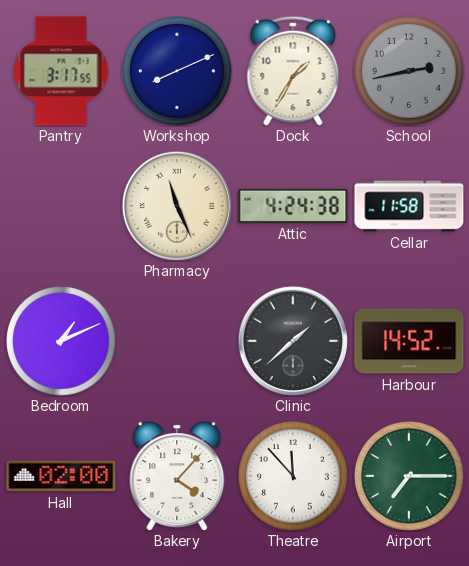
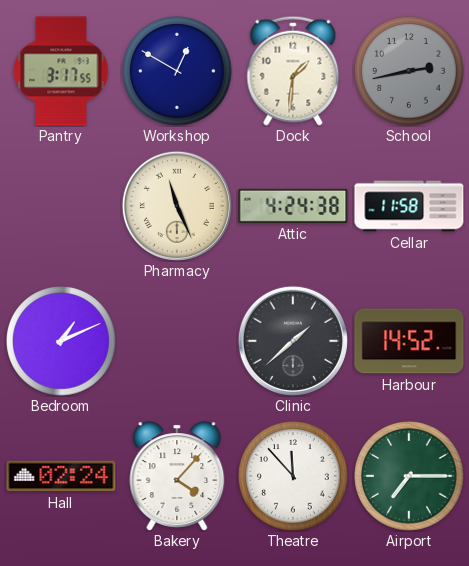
Workshop: 8:11 -> 12:50 (177, 71)
Dock: 1:35 -> 1:31 (293, 71)
Hall: 02:00 -> 02:24 (61, 476)
